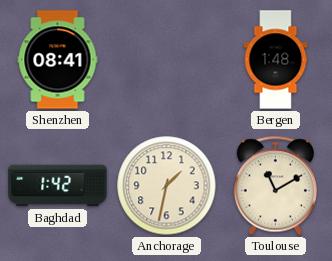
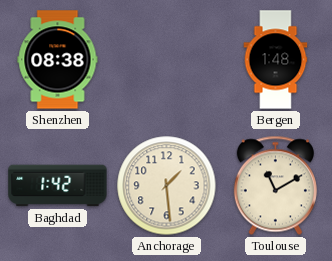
Shenzhen: 08:41 -> 08:38 (58, 60)
Anchorage: 1:32 -> 1:29 (167, 186)
